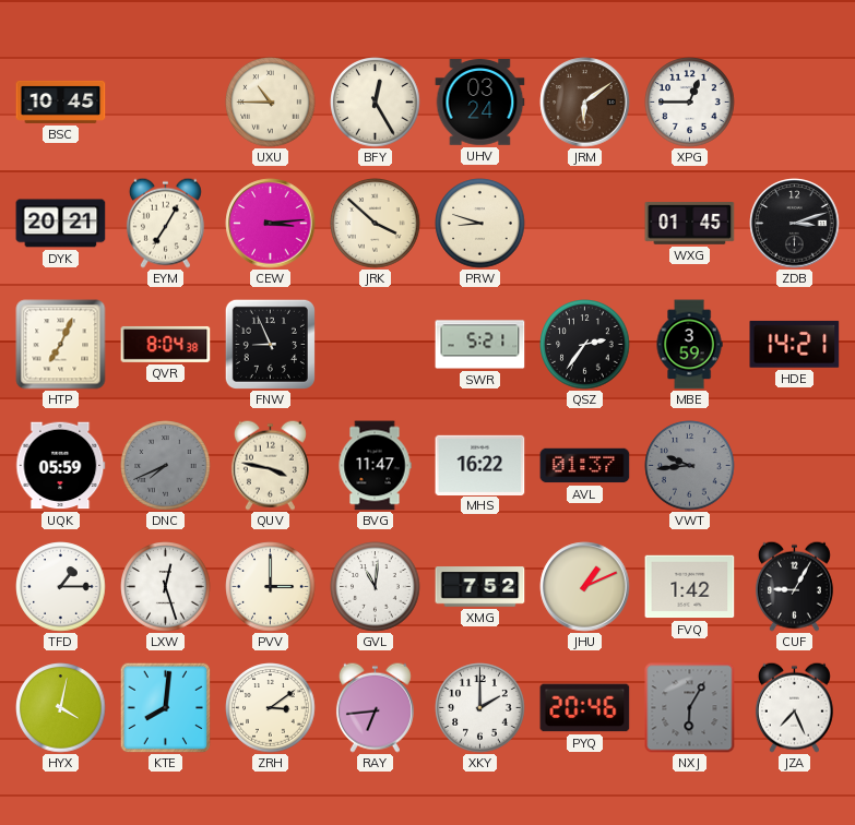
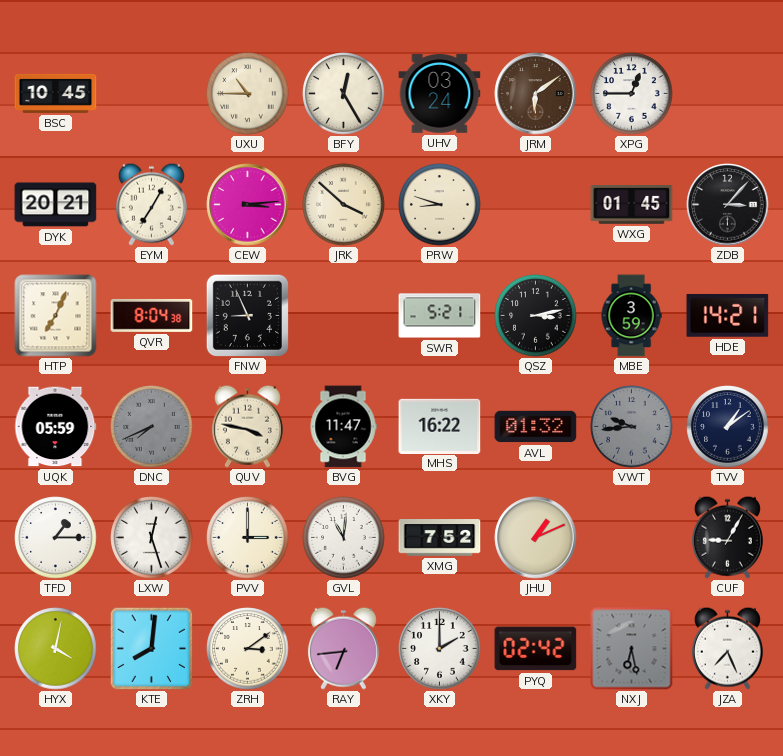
ZDB: 3:12 -> 3:07 (728, 205)
QSZ: 2:36 -> 3:13 (536, 316)
AVL: 01:37 -> 01:32 (536, 427)
TVV: none -> 1:09 (728, 427)
FVQ: 1:42 -> none (690, 587)
PYQ: 20:46 -> 02:42 (536, 649)
NXJ: 6:05 -> 6:28 (632, 649)
